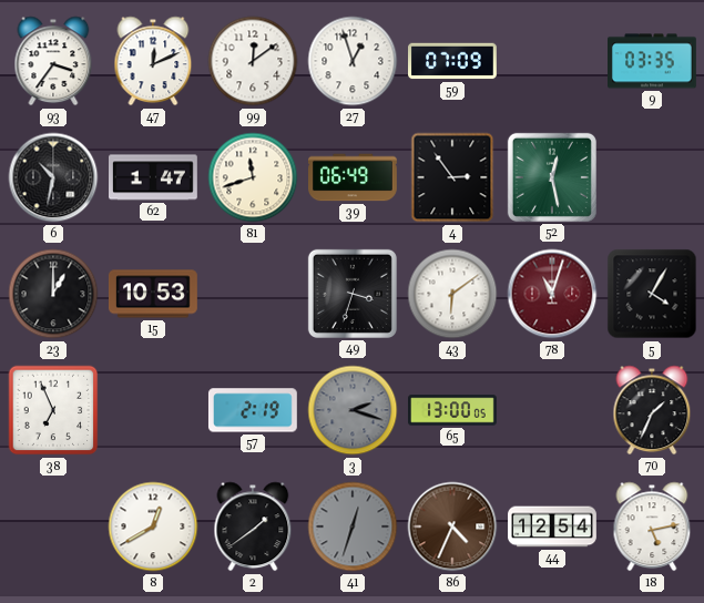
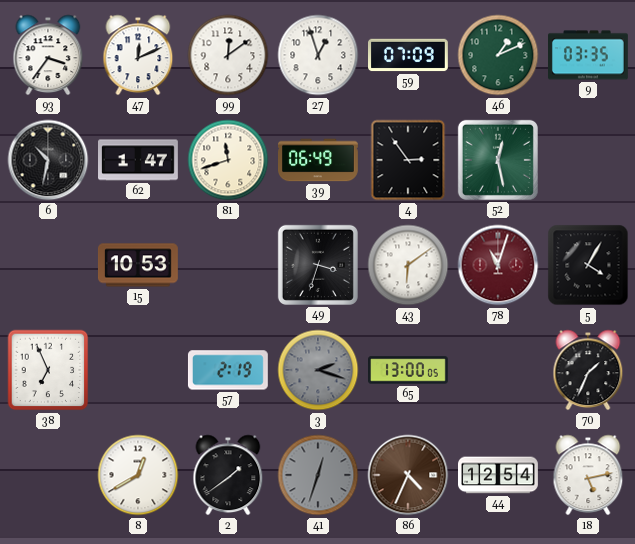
46: none -> 1:11 (498, 55)
23: 1:00 -> none (53, 294)
